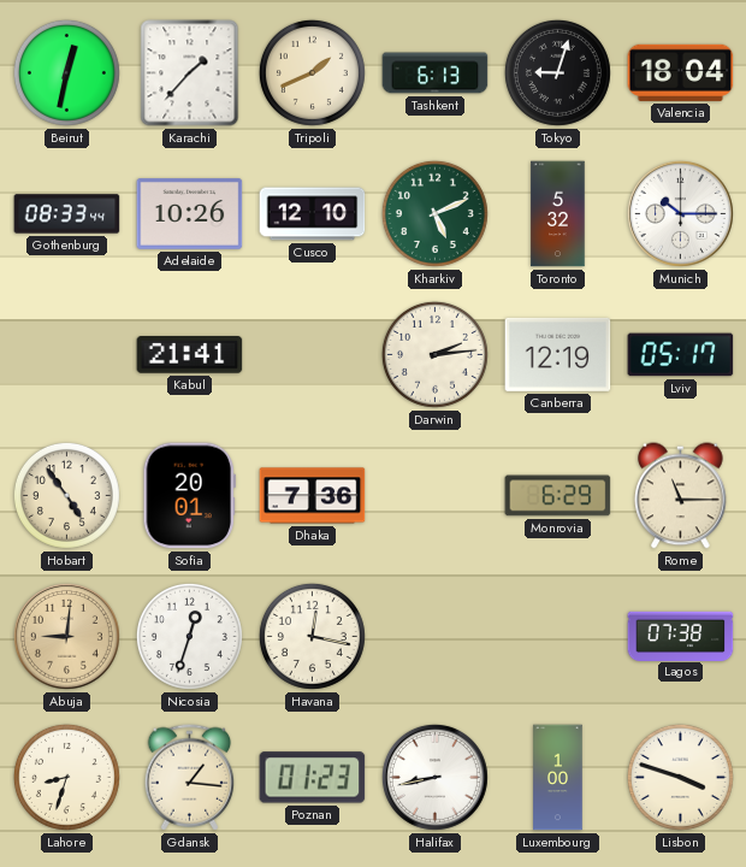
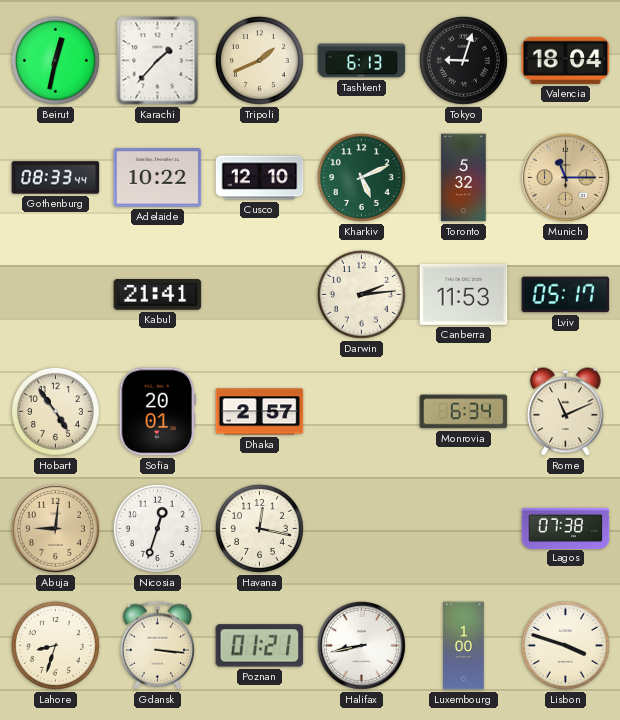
Adelaide: 10:26 -> 10:22 (158, 178)
Munich: 10:15 -> 11:15 (565, 177)
Munich dial: white -> champagne (565, 177)
Canberra: 12:19 -> 11:53 (464, 294)
Dhaka: 7:36 -> 2:57 (260, 412)
Monrovia: 6:29 -> 6:34 (464, 412)
Rome: 11:15 -> 11:11 (566, 412)
Gdansk: 1:16 -> 3:16 (158, 646)
Poznan: 01:23 -> 01:21 (260, 646)
